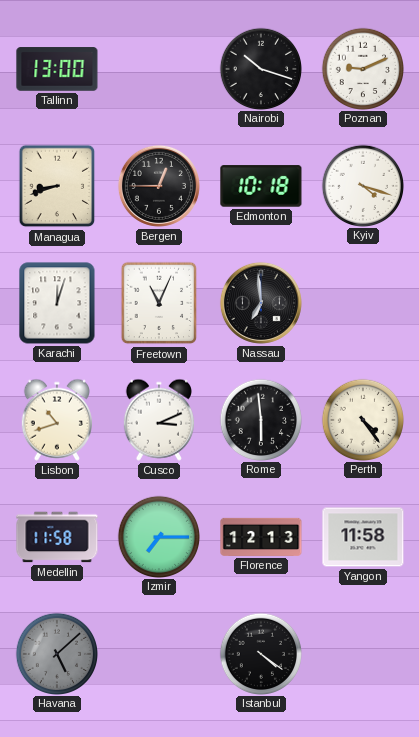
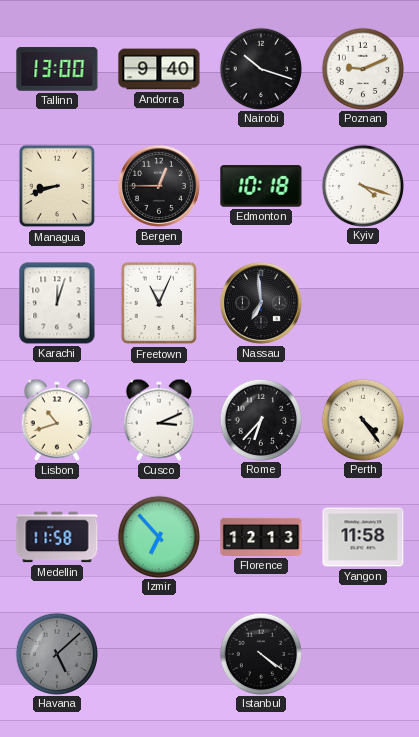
Andorra: none -> 9:40 (159, 69)
Rome: 5:59 -> 6:37 (260, 419)
Izmir: 7:15 -> 6:53 (158, 536)
